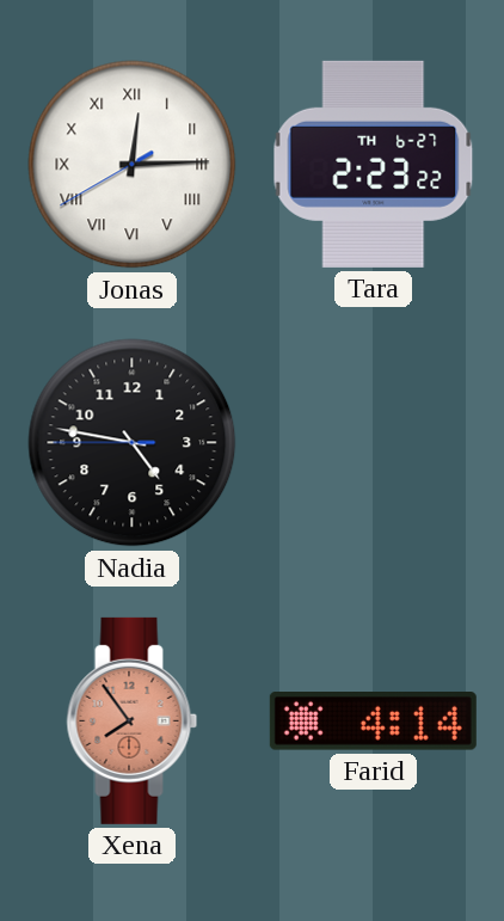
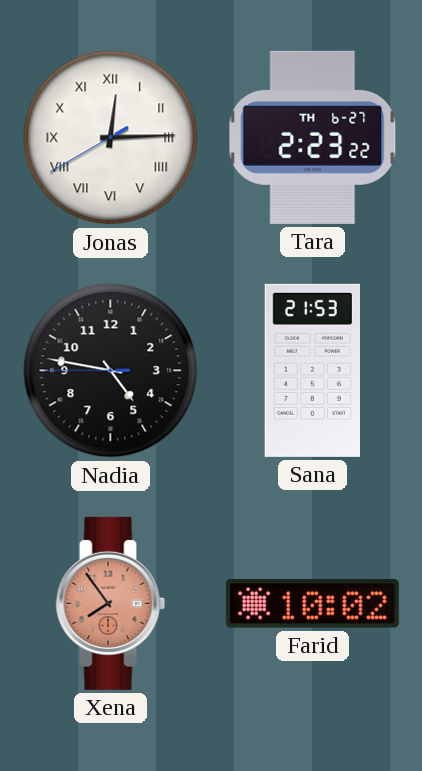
Sana: none -> 21:53 (312, 370)
Farid: 4:14 -> 10:02 (312, 604)
